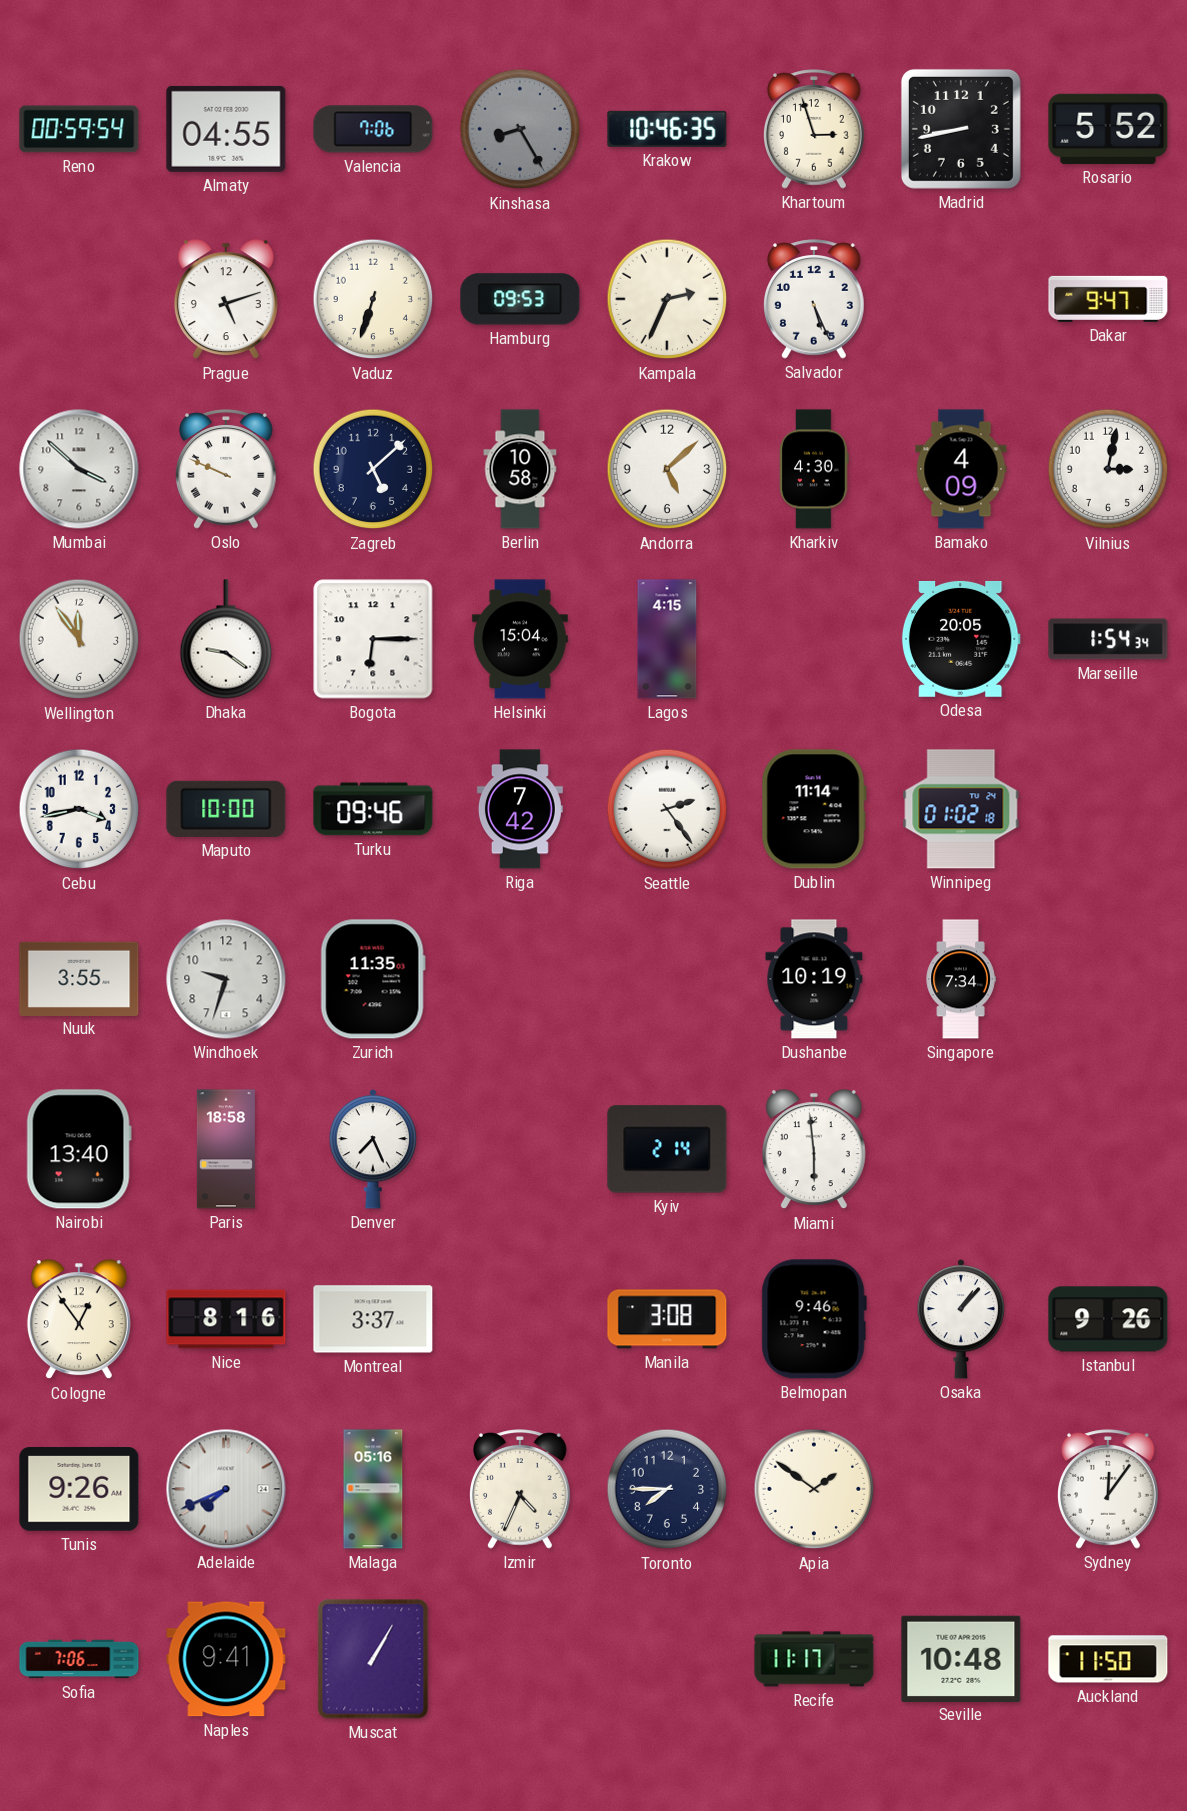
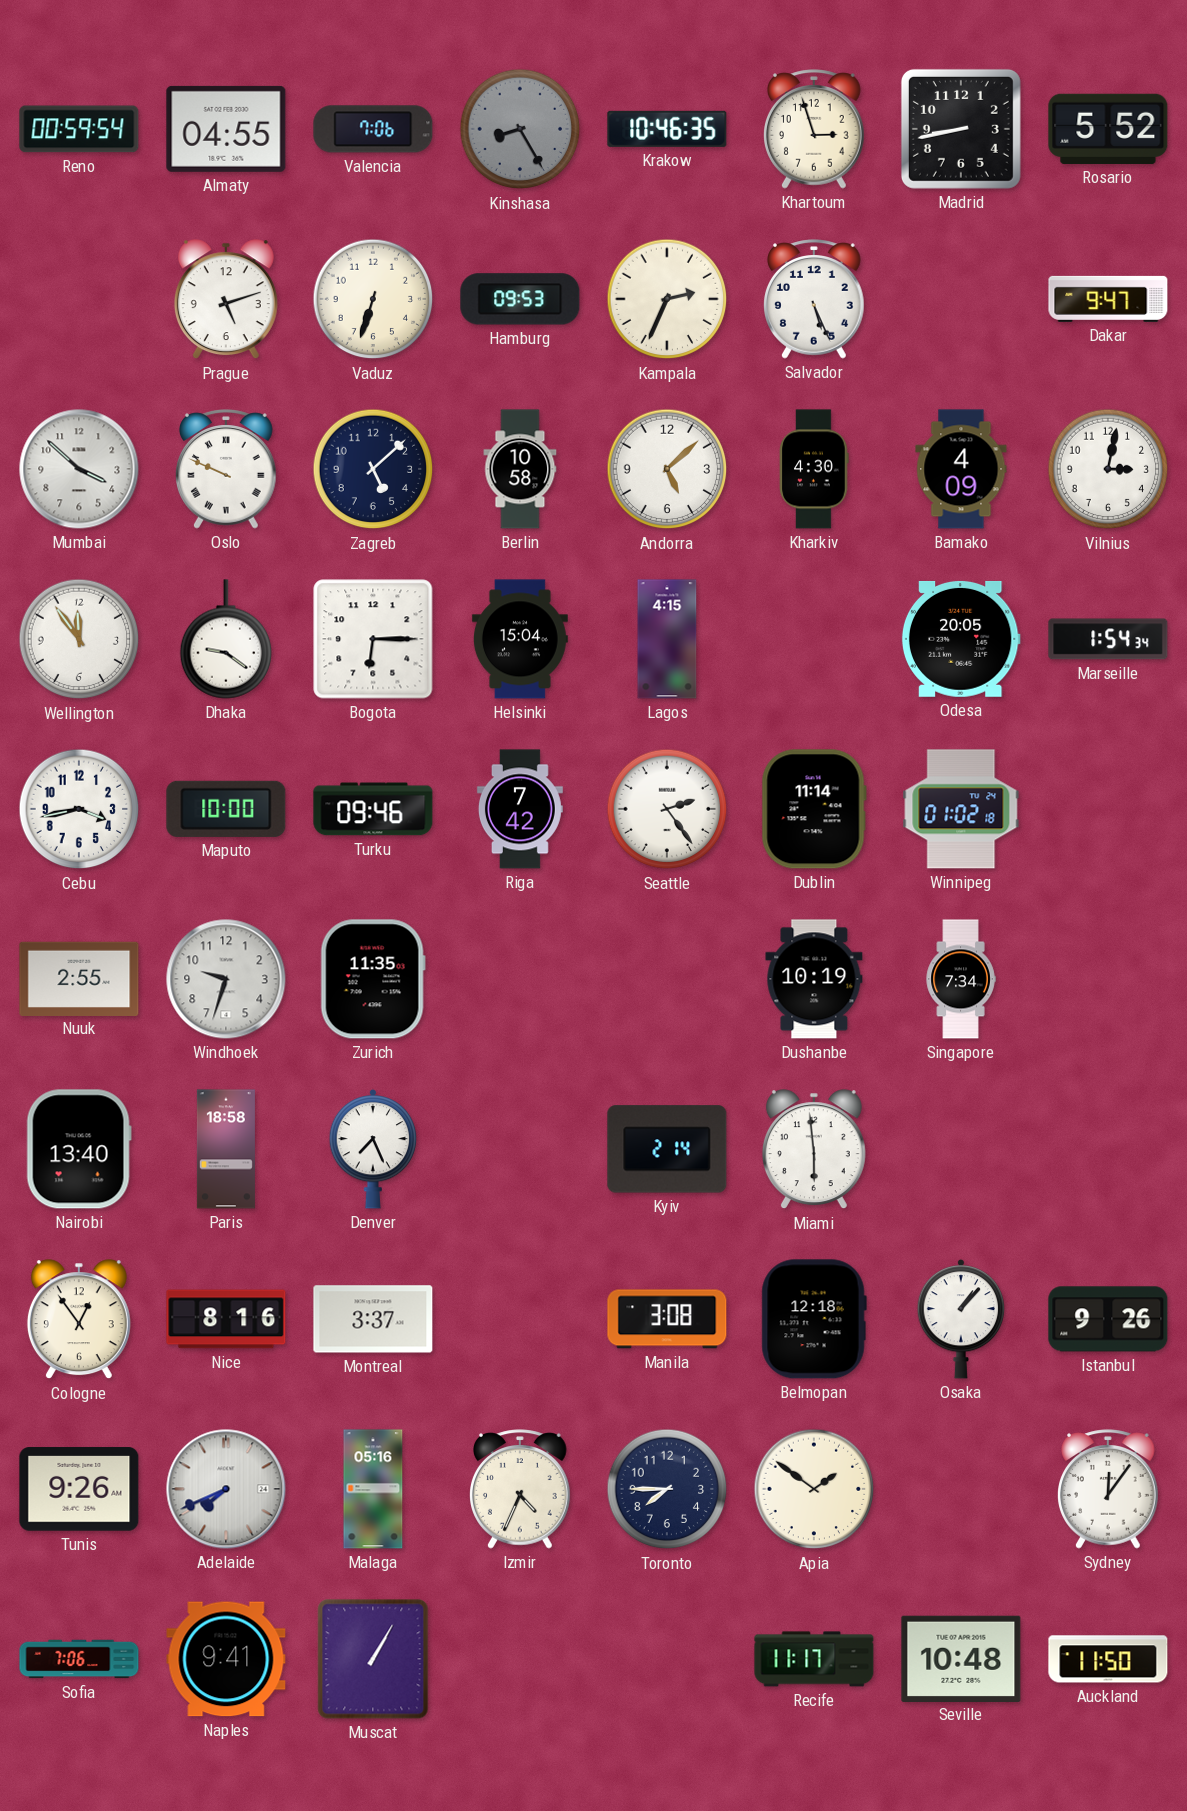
Nuuk: 3:55 -> 2:55 (79, 978)
Belmopan: 9:46 -> 12:18 (814, 1319)
